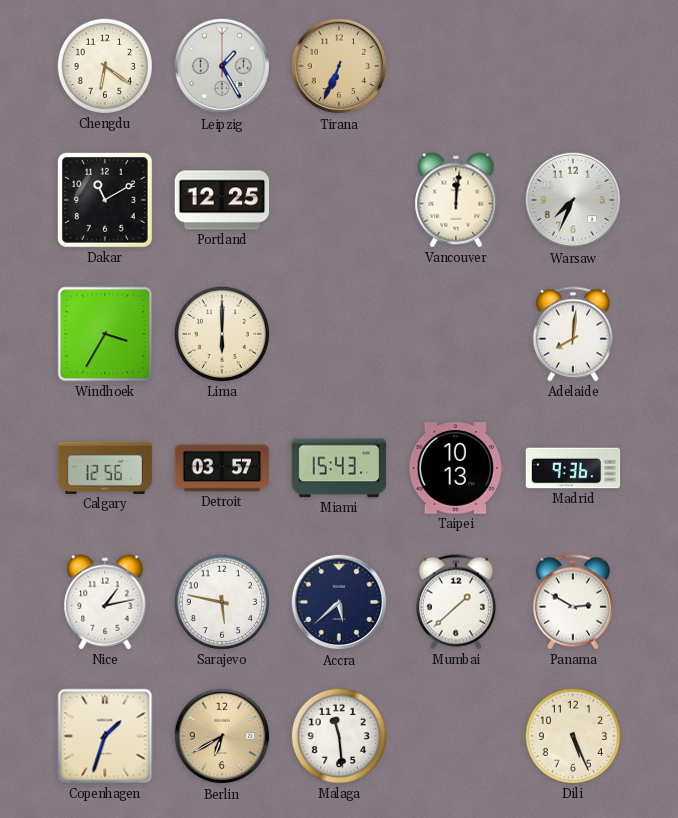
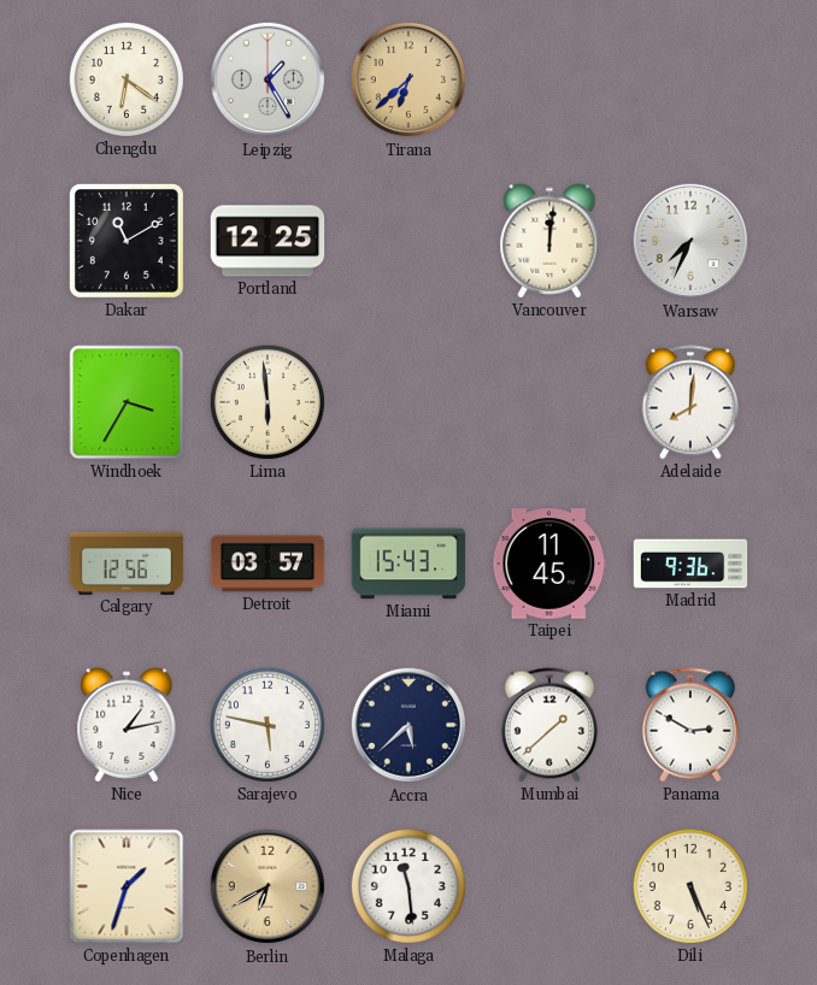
Tirana: 6:34 -> 6:38 (408, 79)
Lima: 6:00 -> 5:59 (268, 402)
Taipei: 10:13 -> 11:45 (549, 564)
